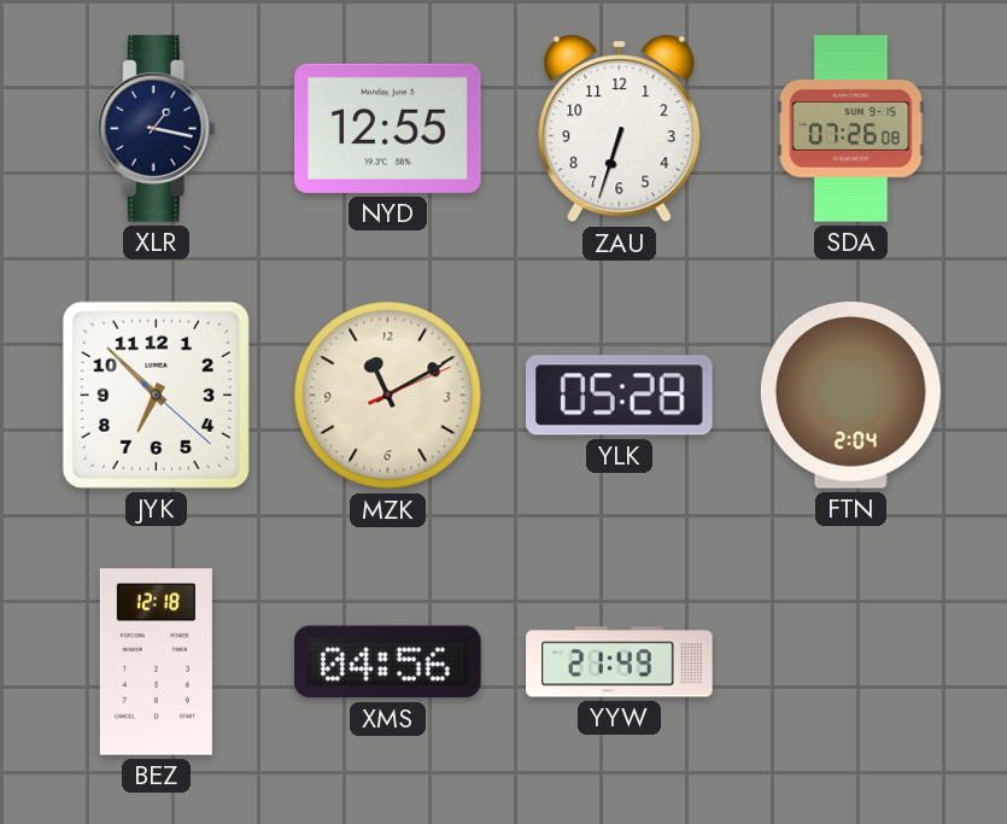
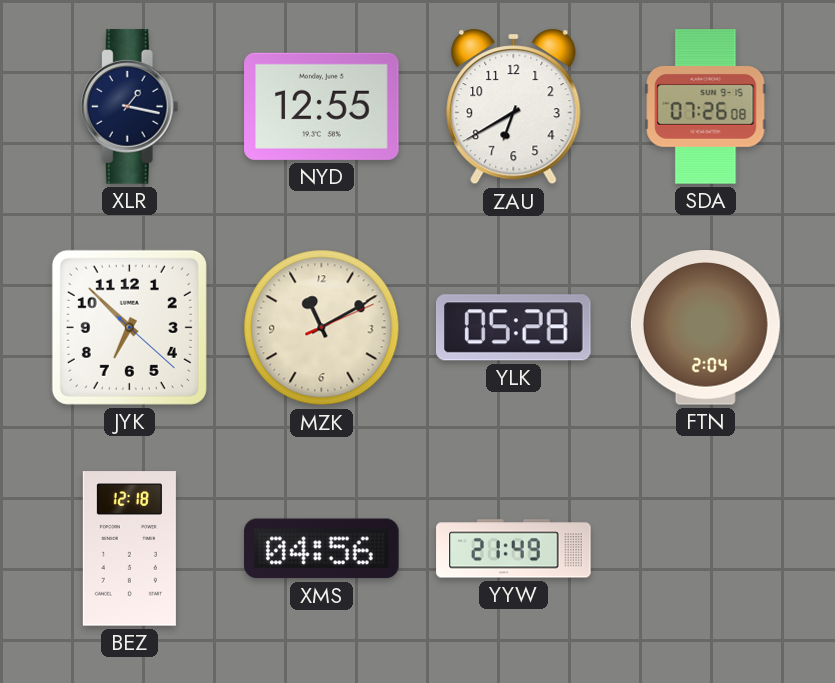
ZAU: 6:33 -> 6:40 (514, 107)
